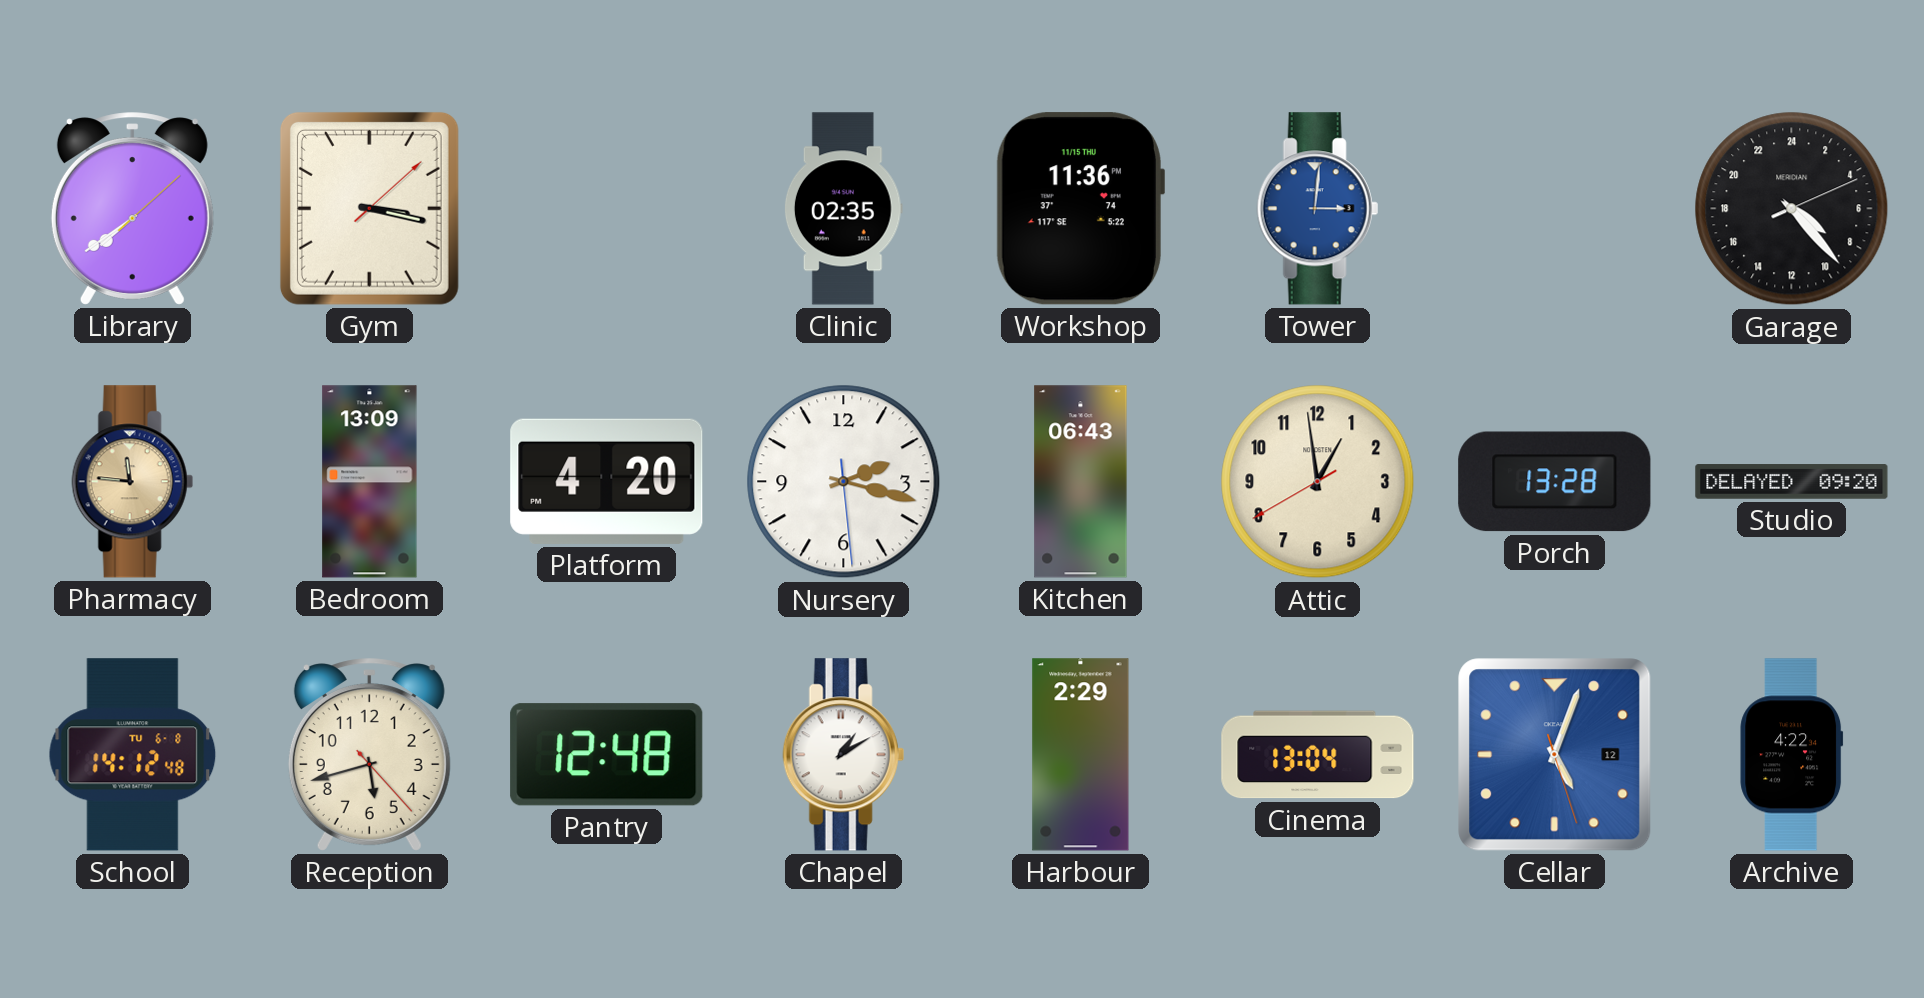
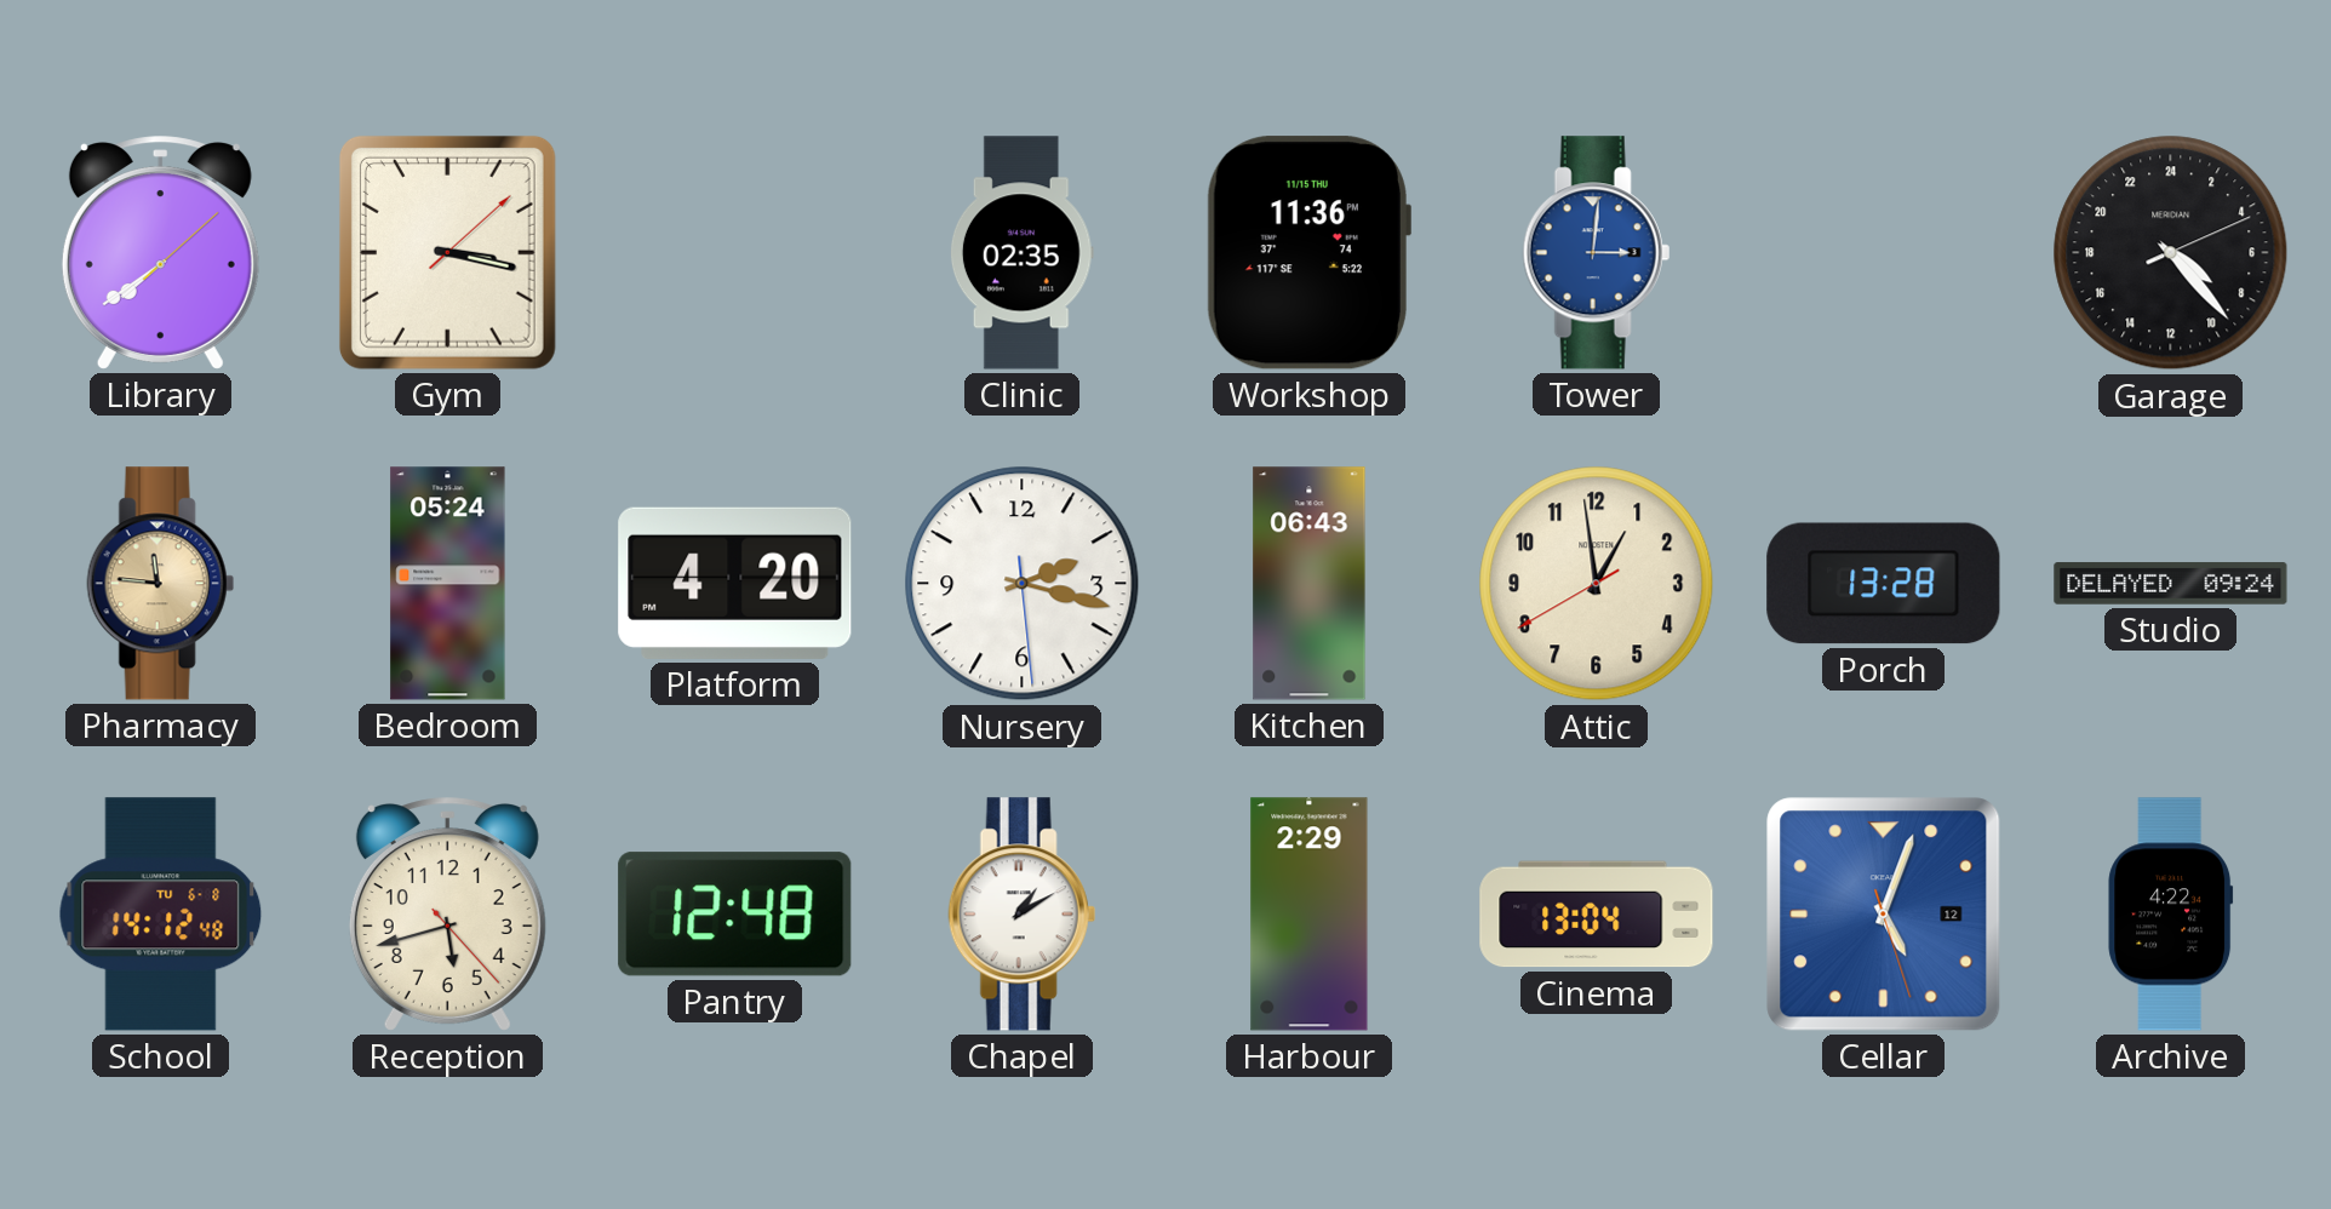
Bedroom: 13:09 -> 05:24 (448, 584)
Studio: 09:20 -> 09:24 (2171, 584)
